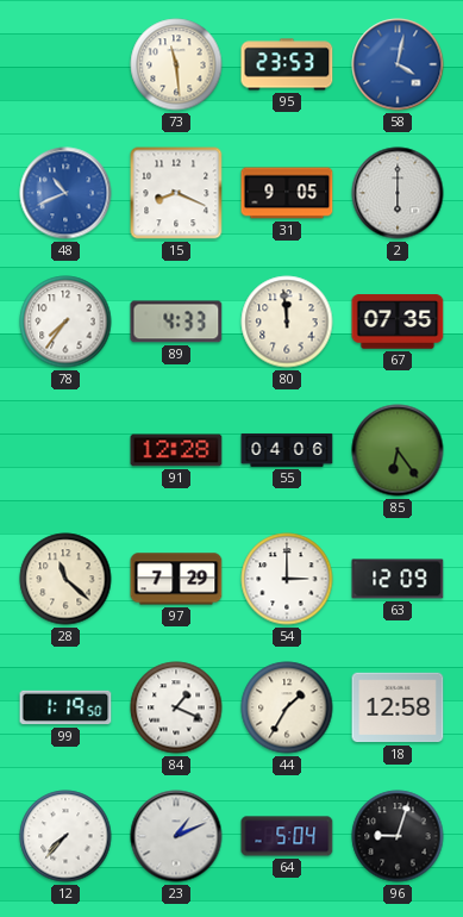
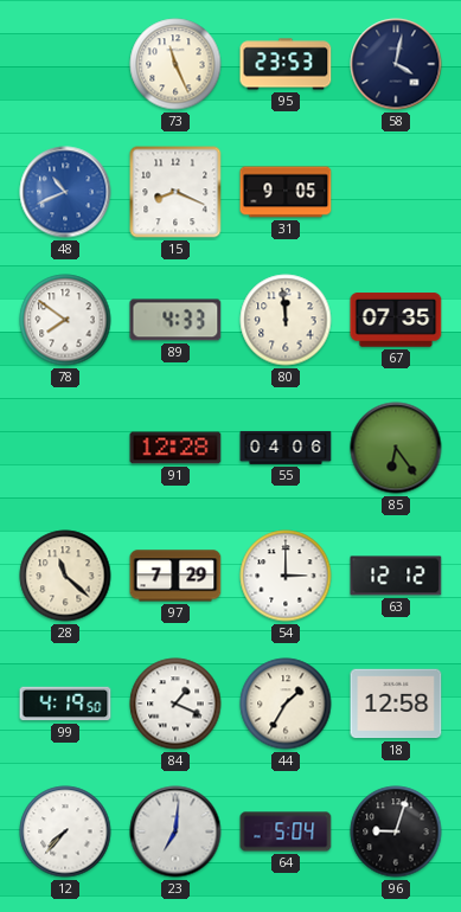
73: 11:29 -> 11:26 (175, 64)
58 dial: blue -> navy (396, 64)
2: 6:00 -> none (398, 193)
78: 7:36 -> 7:51 (65, 320)
63: 12:09 -> 12:12 (396, 576)
99: 1:19 -> 4:19 (65, 704)
23: 1:11 -> 7:01 (175, 831)
